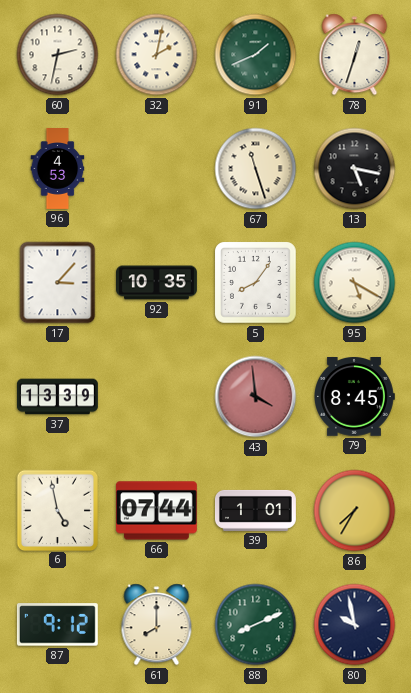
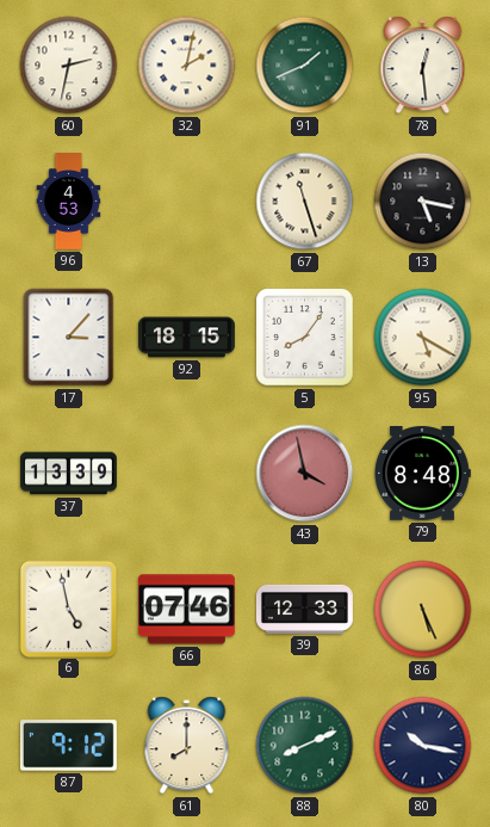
78: 12:33 -> 12:29 (423, 66)
92: 10:35 -> 18:15 (187, 338)
43: 3:59 -> 3:58 (305, 474)
79: 8:45 -> 8:48 (423, 474)
66: 07:44 -> 07:46 (186, 610)
39: 1:01 -> 12:33 (305, 609)
86: 7:35 -> 5:26 (423, 610)
80: 9:58 -> 10:17 (423, 746)
